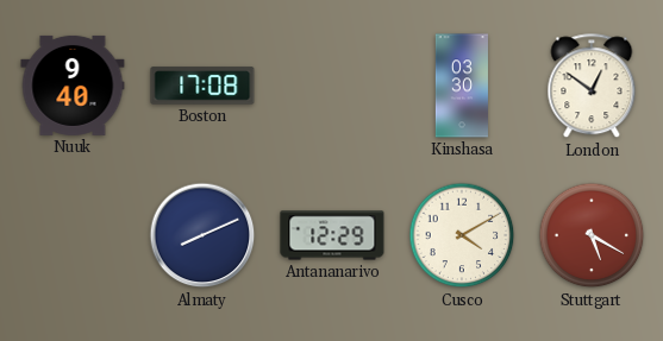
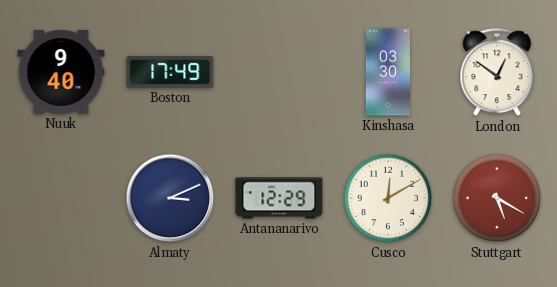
Boston: 17:08 -> 17:49 (170, 72)
Almaty: 8:11 -> 3:11 (170, 198)
Cusco: 4:10 -> 12:10 (388, 198)
